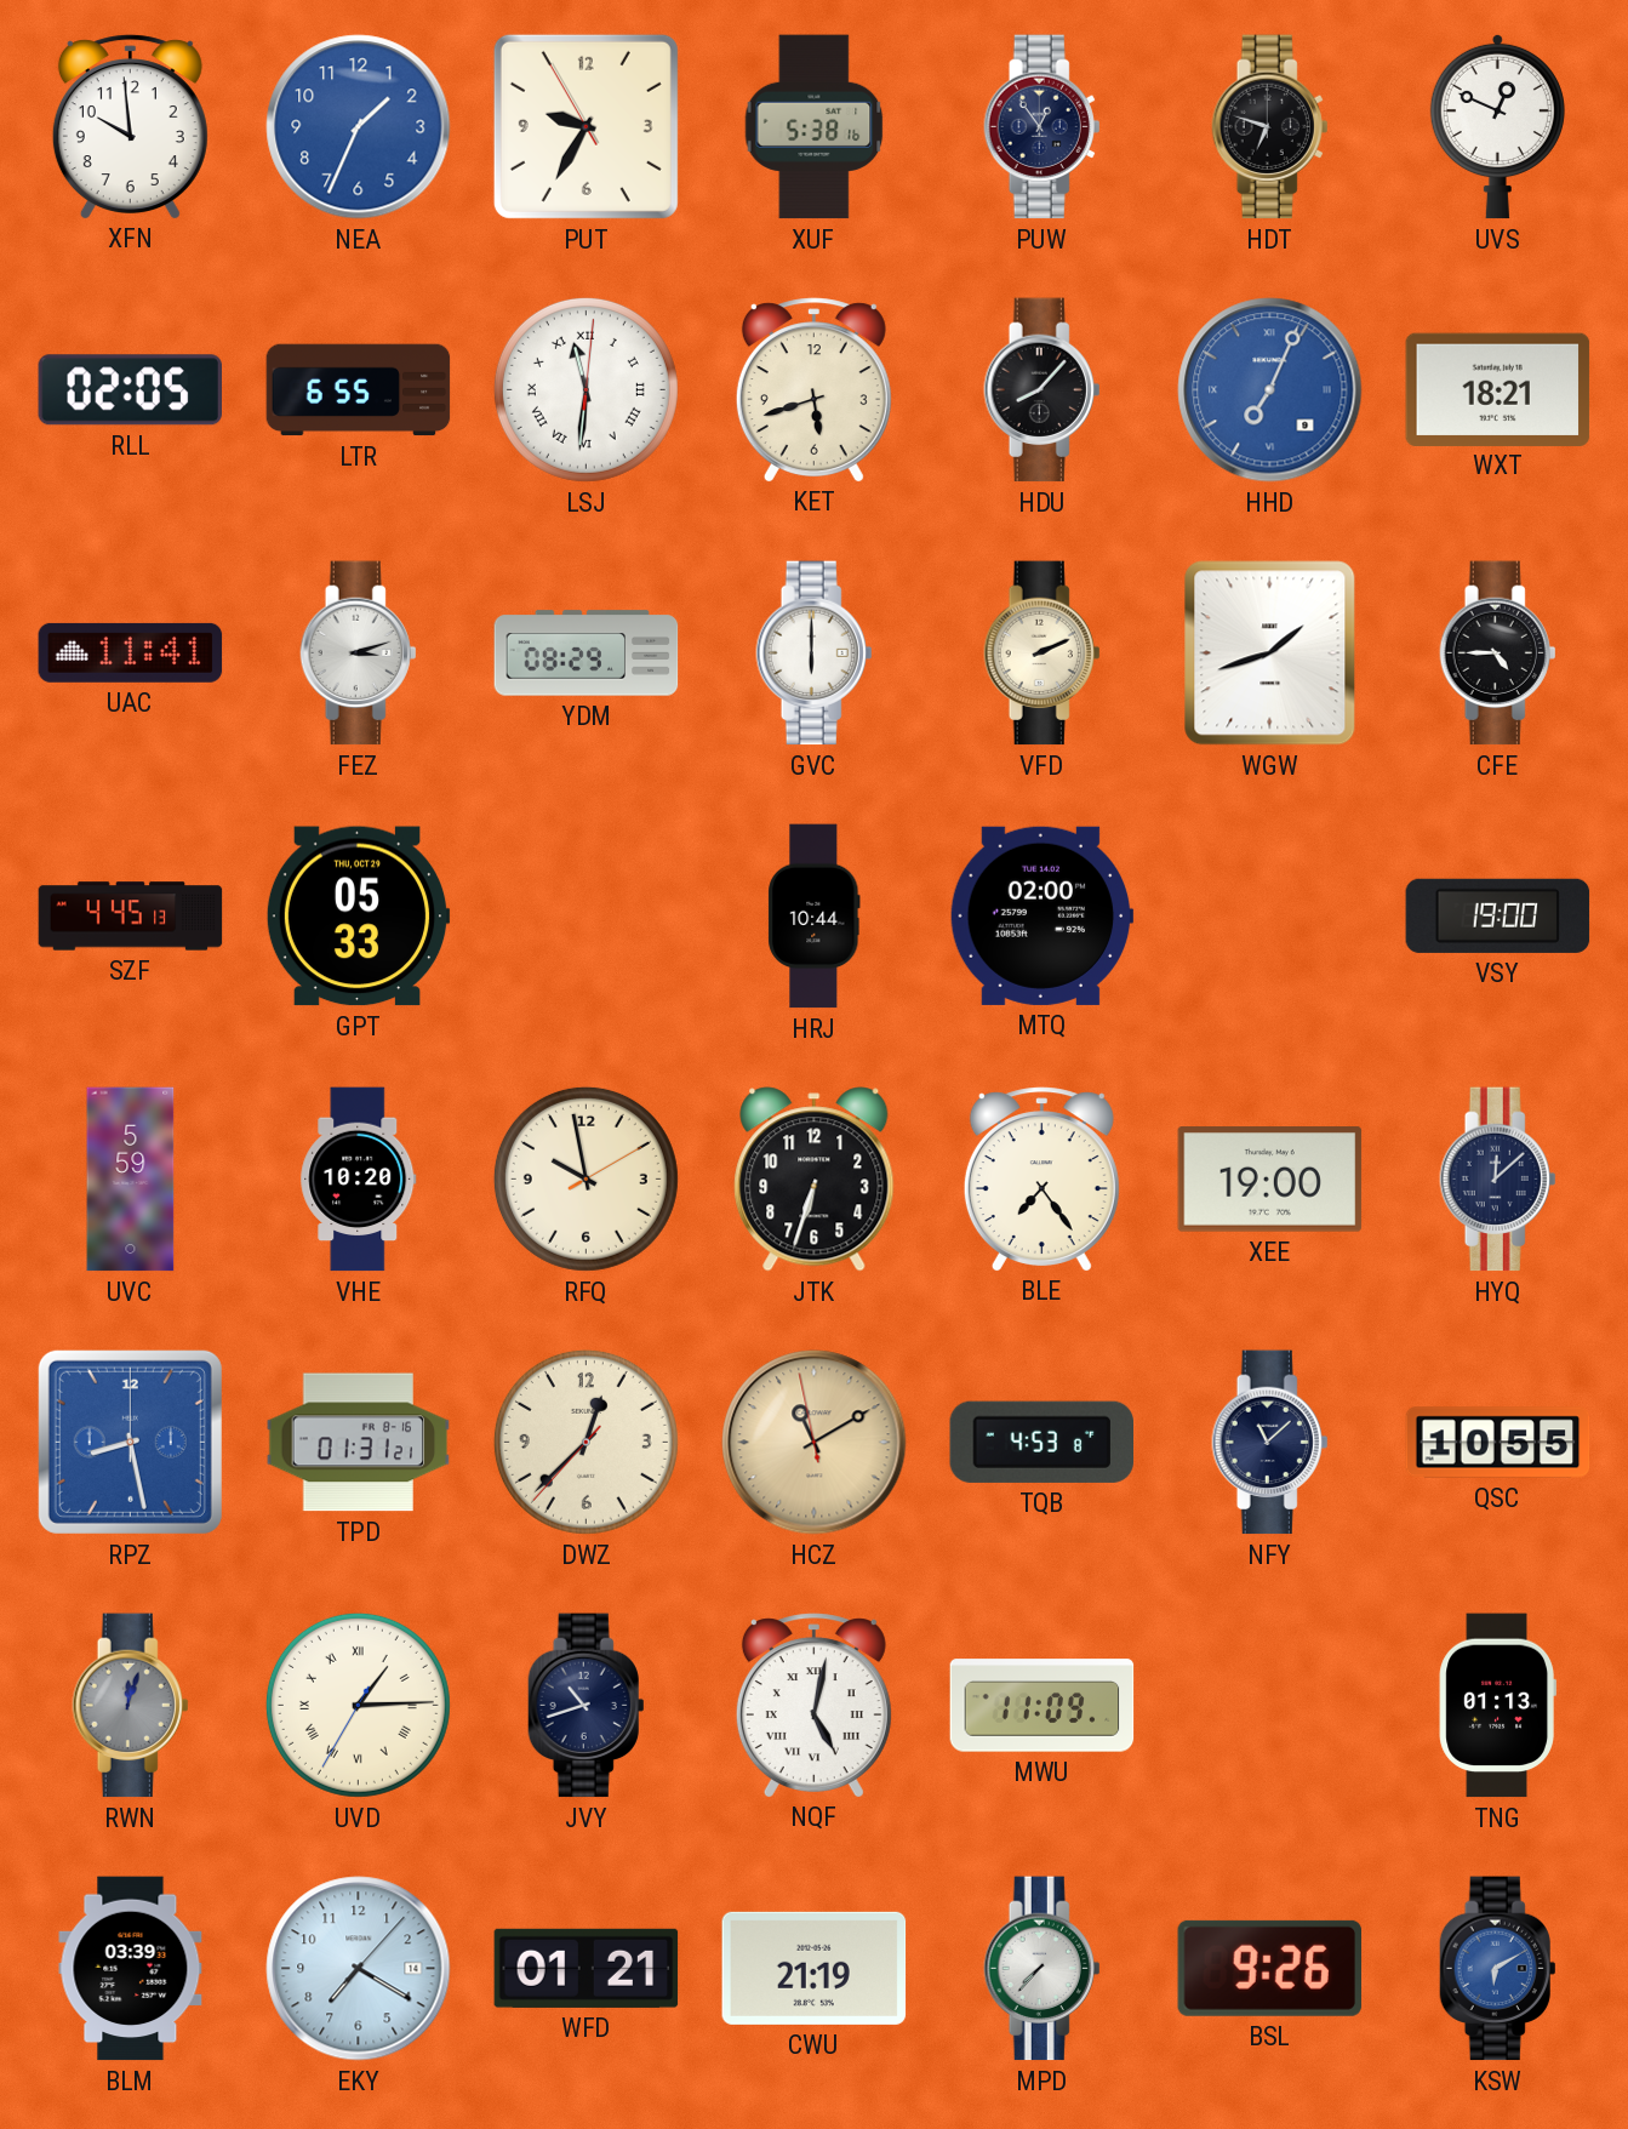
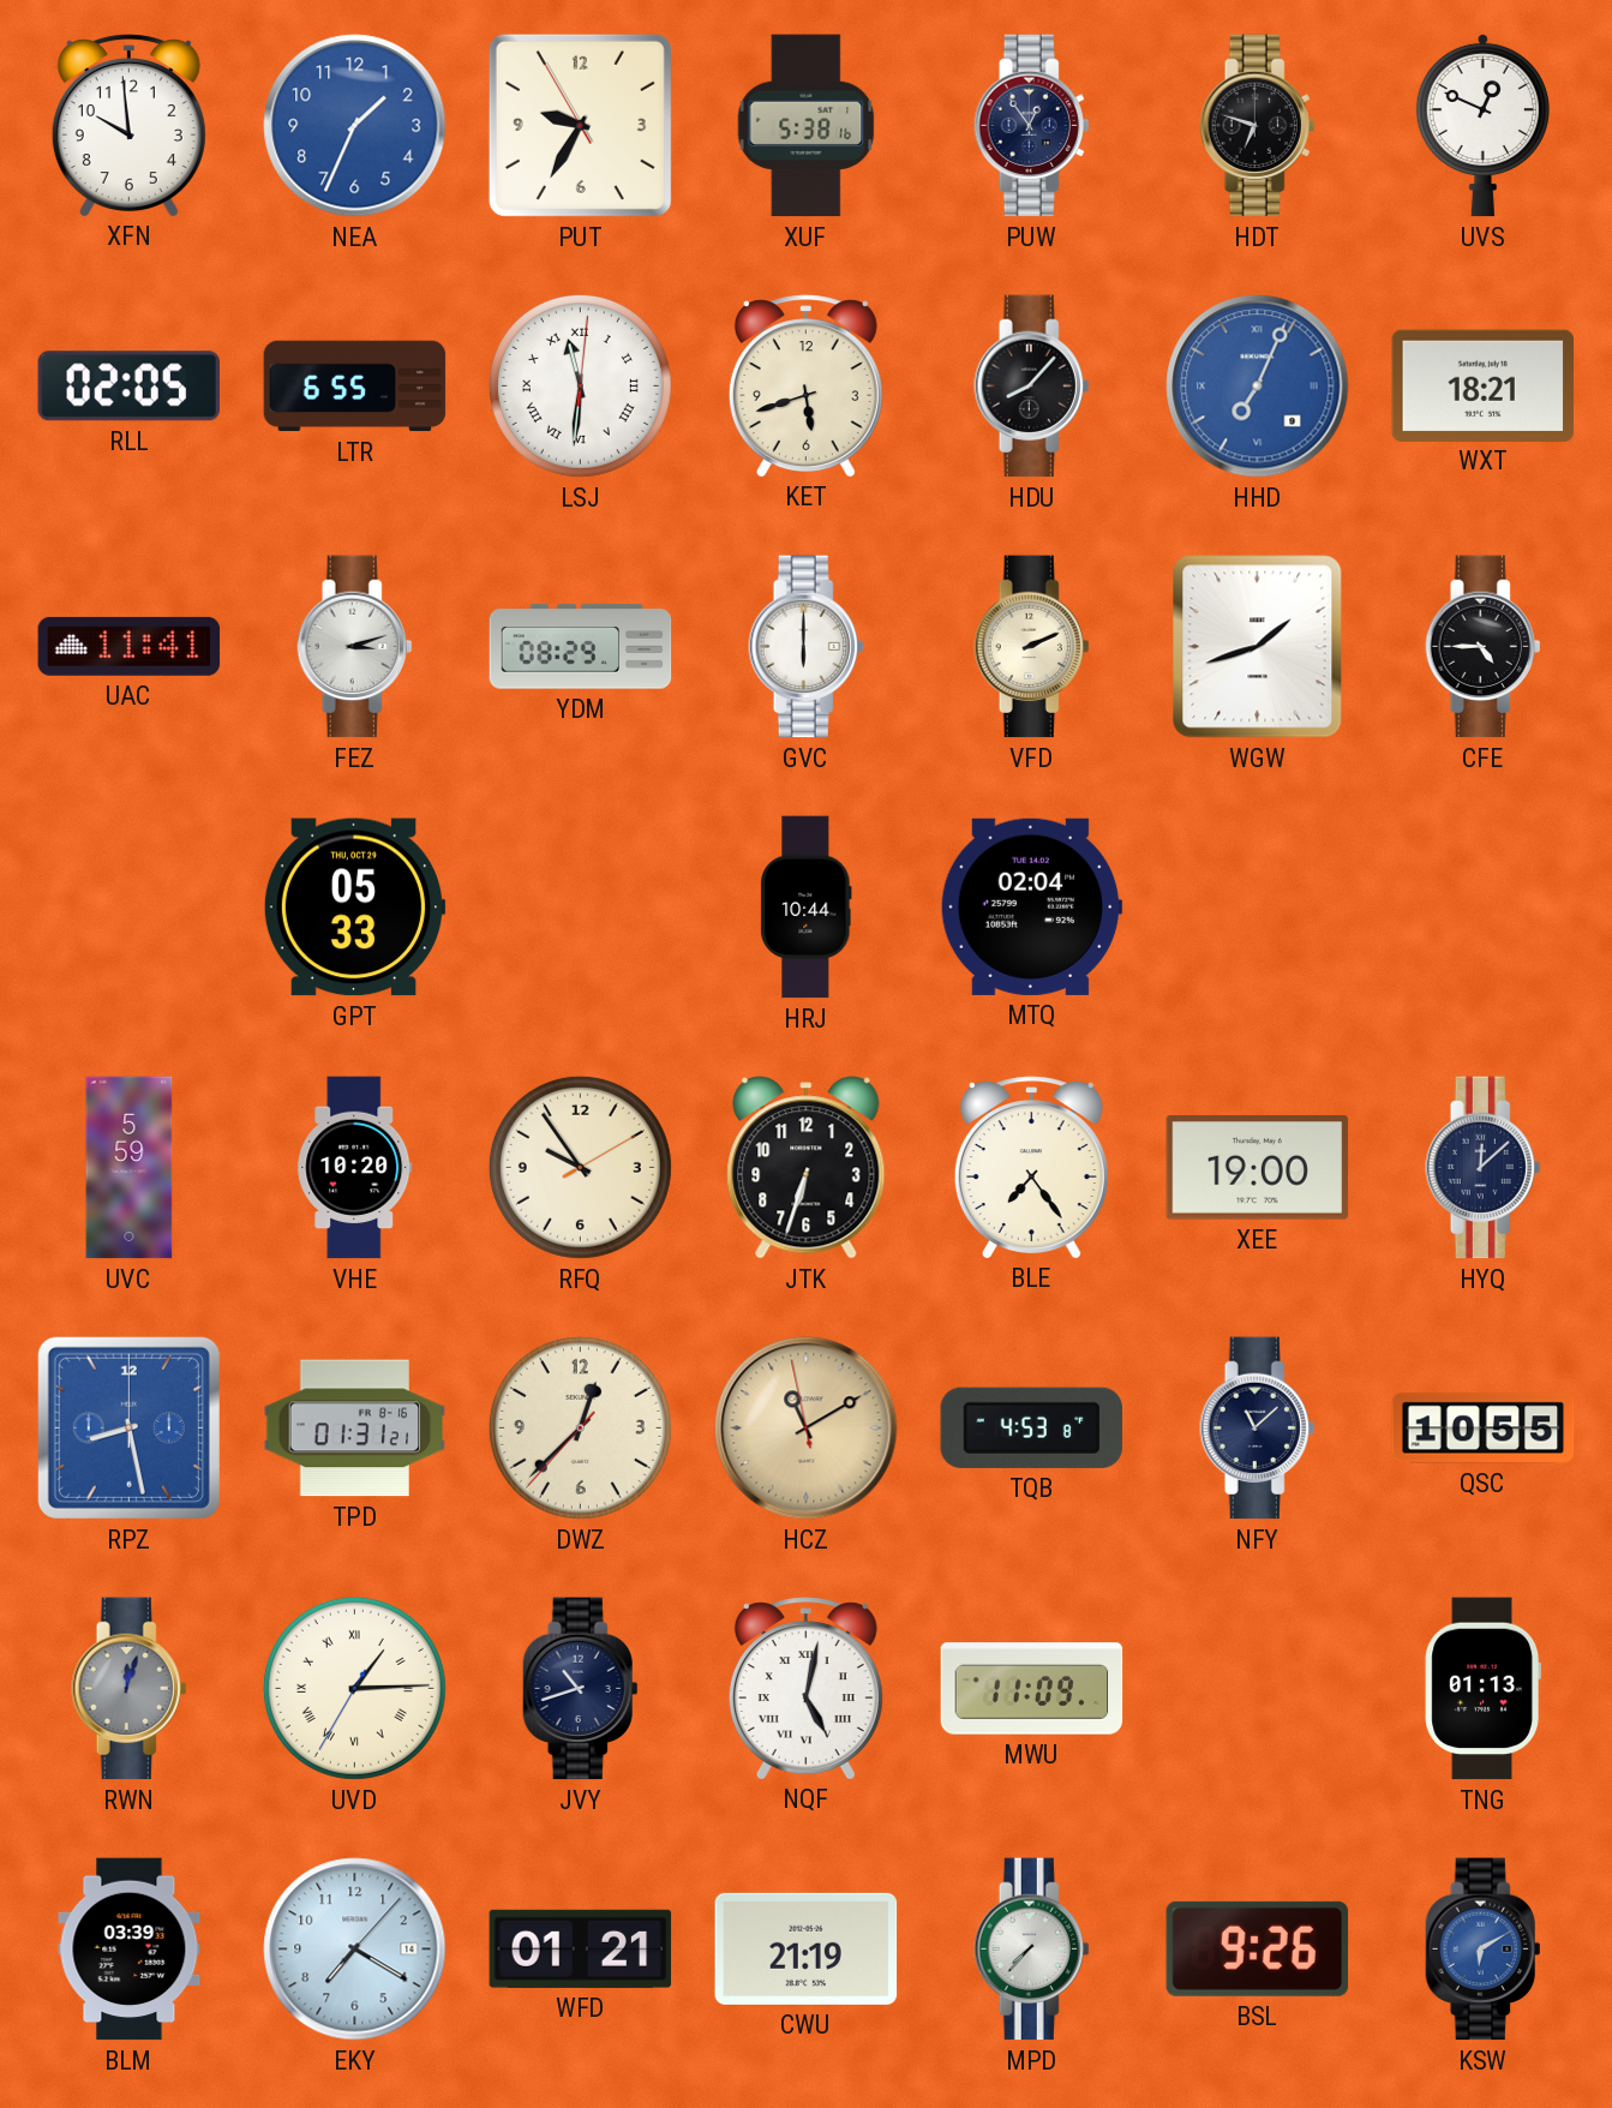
SZF: 4:45 -> none (131, 917)
MTQ: 02:00 -> 02:04 (1031, 906)
VSY: 19:00 -> none (1498, 915)
RFQ: 9:58 -> 9:54 (580, 1167)
